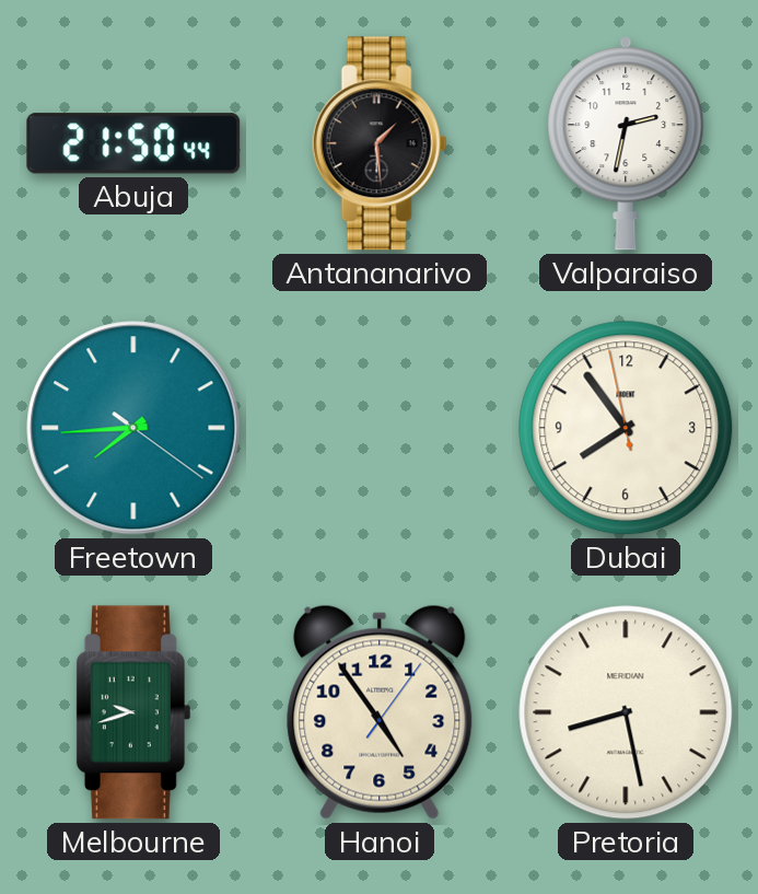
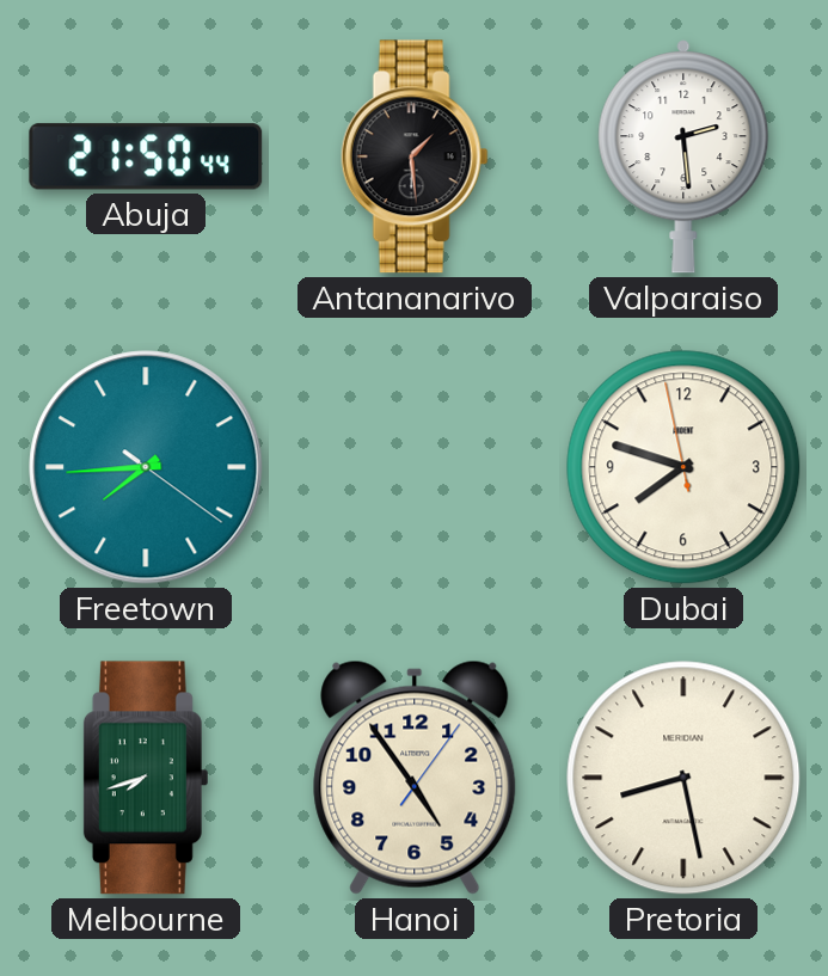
Valparaiso: 2:32 -> 2:29 (683, 156)
Dubai: 7:53 -> 7:47 (683, 467)
Melbourne: 9:42 -> 7:42 (145, 778)
